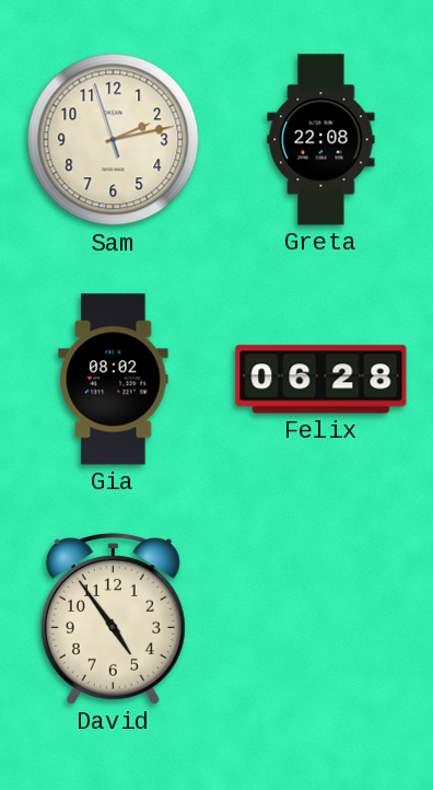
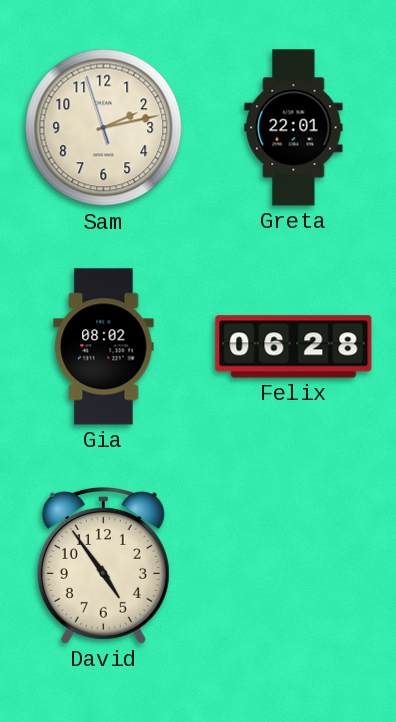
Greta: 22:08 -> 22:01 (294, 128)
